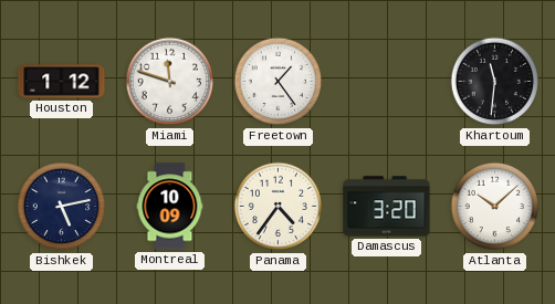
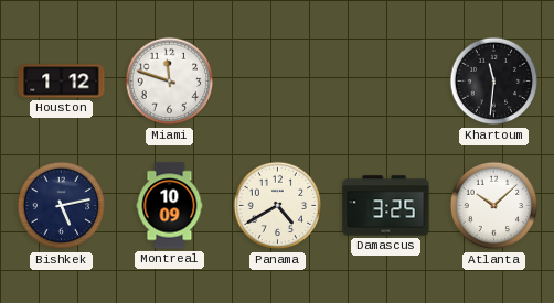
Freetown: 1:24 -> none (279, 82)
Panama: 4:36 -> 4:40 (278, 206)
Damascus: 3:20 -> 3:25 (386, 206)
